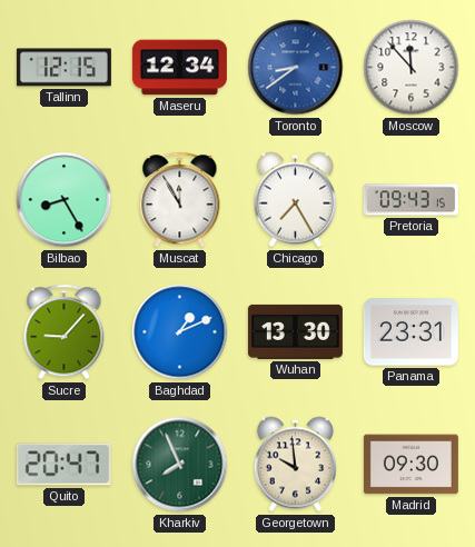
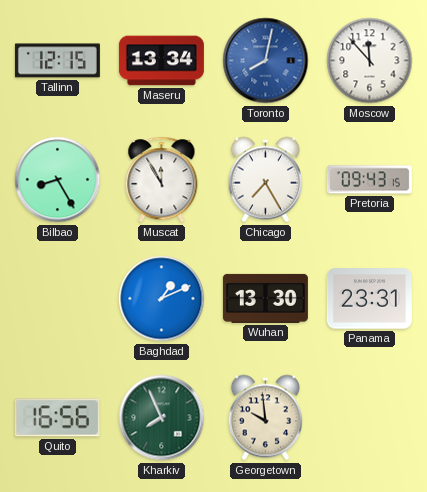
Maseru: 12:34 -> 13:34 (161, 61)
Toronto: 8:39 -> 8:02 (266, 61)
Sucre: 9:07 -> none (65, 332)
Quito: 20:47 -> 16:56 (57, 418)
Madrid: 09:30 -> none (410, 465)
